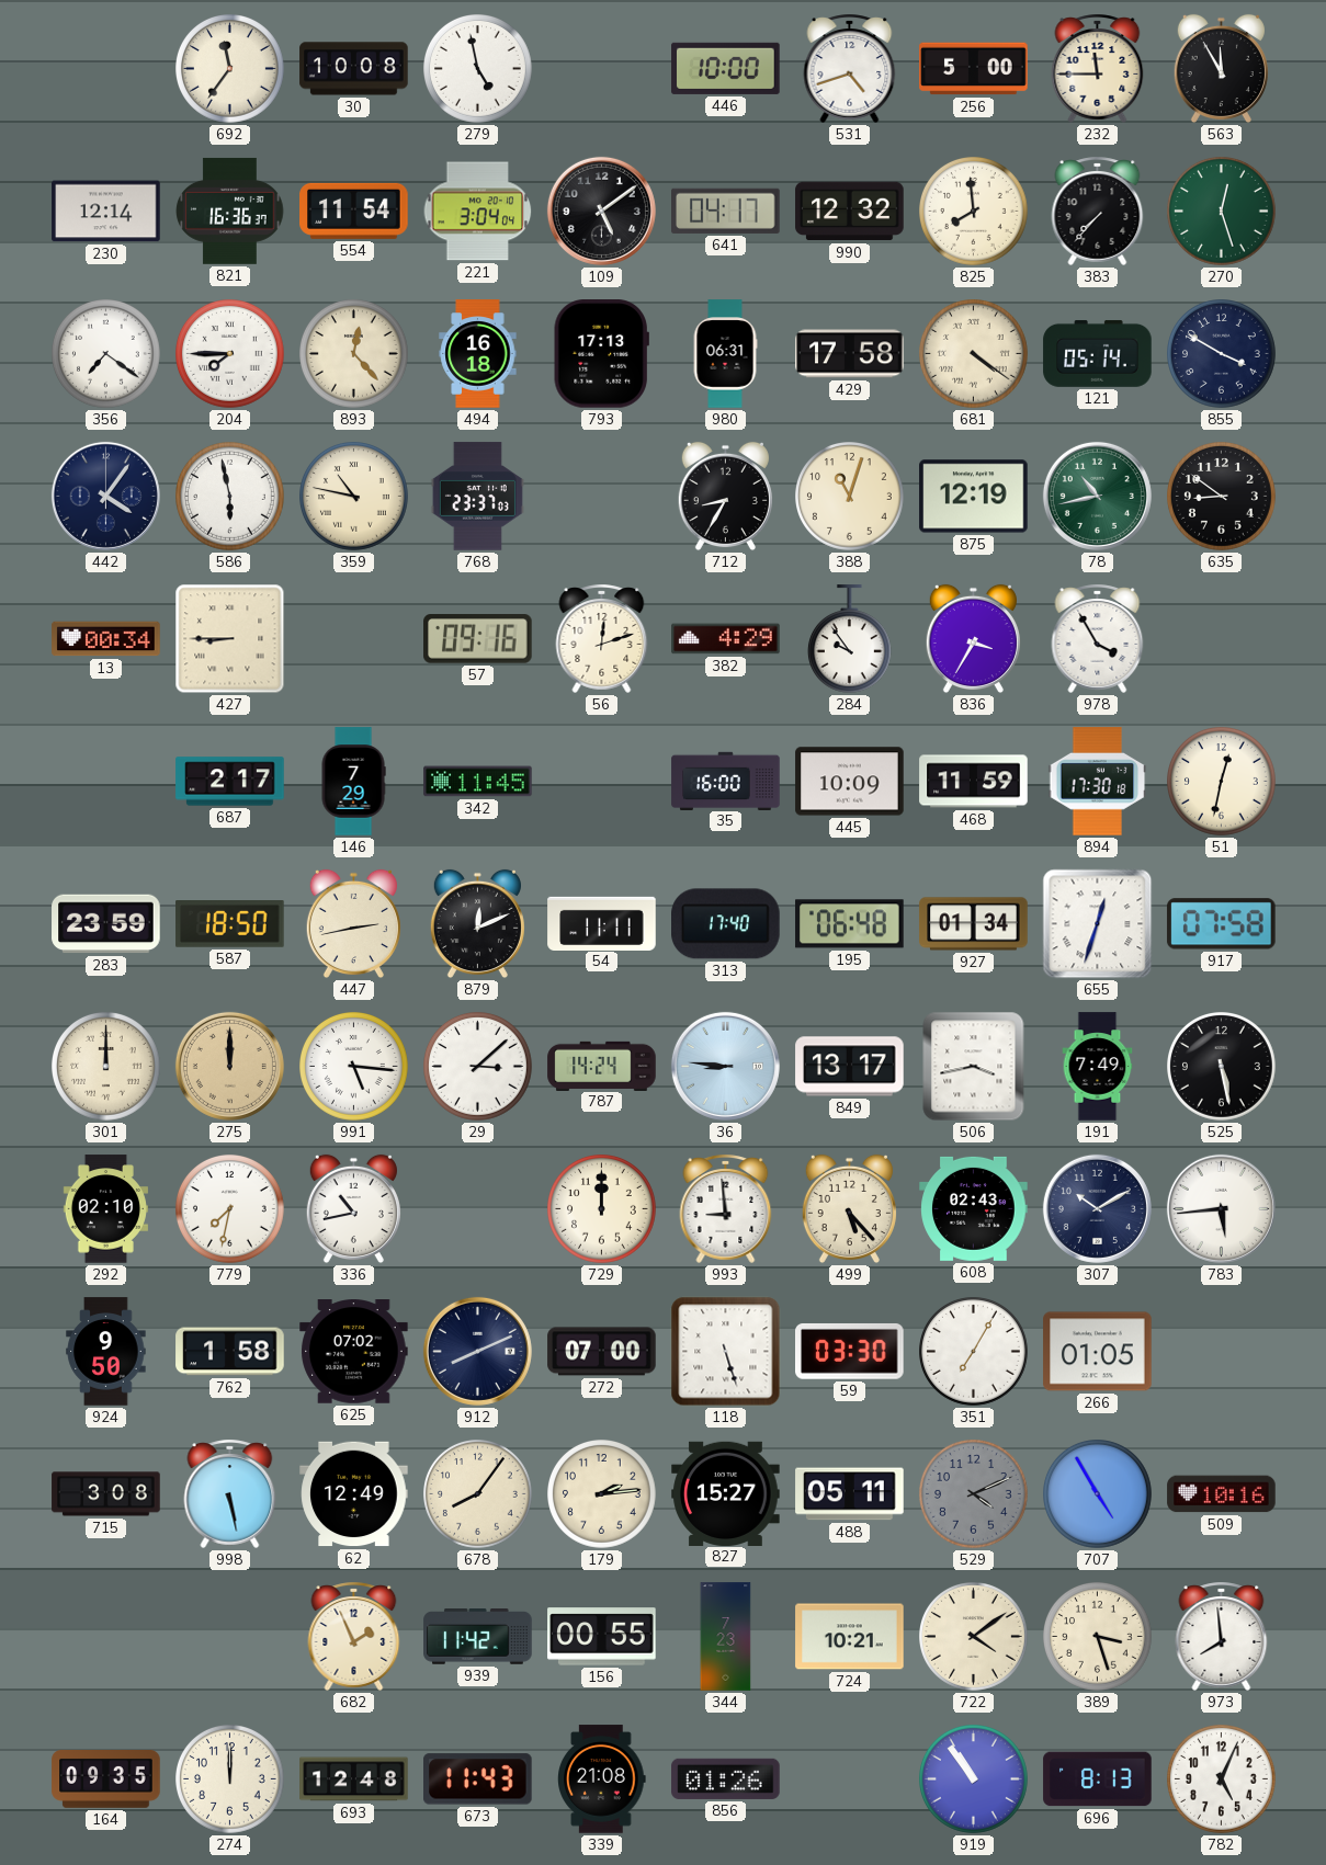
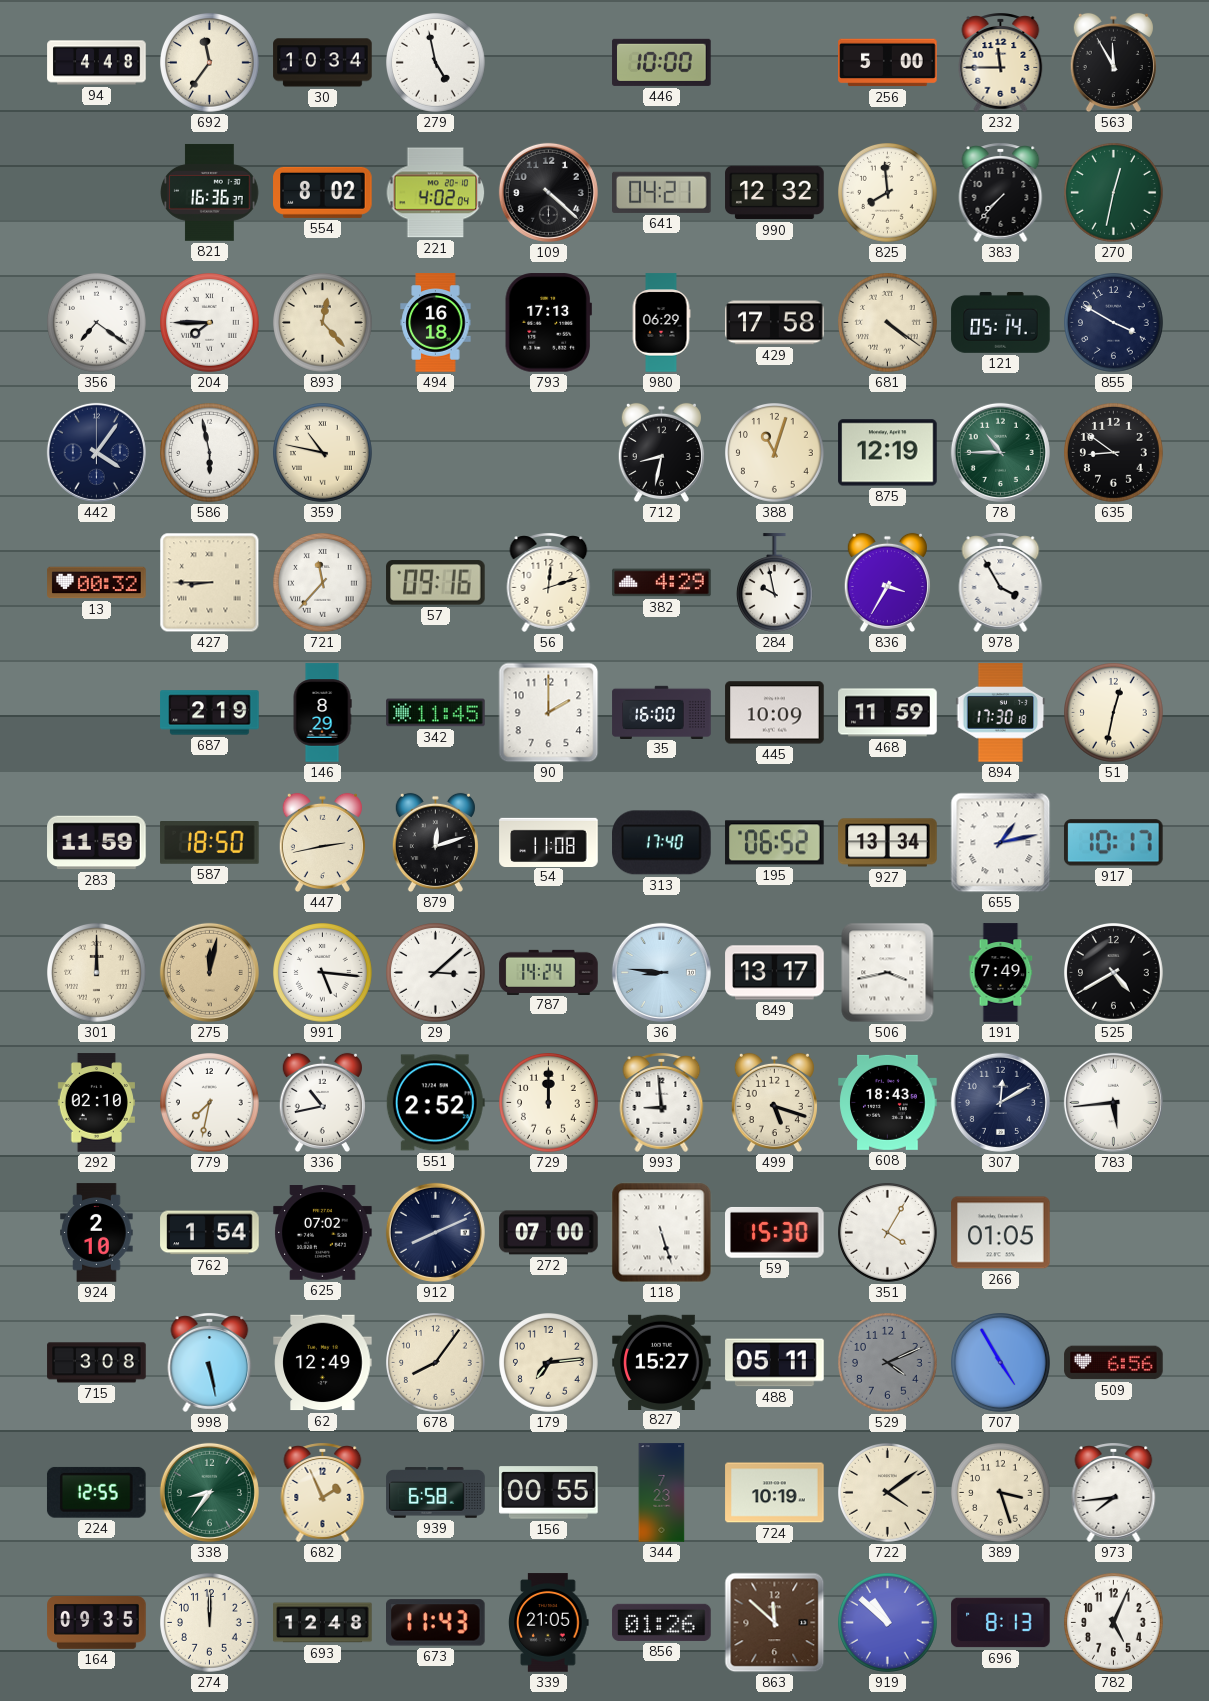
94: none -> 4:48 (97, 63)
30: 10:08 -> 10:34 (323, 63)
531: 4:42 -> none (850, 68)
230: 12:14 -> none (106, 212)
554: 11:54 -> 8:02 (323, 192)
221: 3:04 -> 4:02 (436, 193)
109: 5:09 -> 4:22 (548, 192)
641: 04:17 -> 04:21 (662, 192)
270: 12:27 -> 12:32 (1114, 193)
980: 06:31 -> 06:29 (661, 323)
768: 23:37 -> none (477, 497)
712: 8:35 -> 8:32 (661, 453)
78: 10:43 -> 10:45 (1000, 452)
13: 00:34 -> 00:32 (97, 583)
721: none -> 11:37 (323, 583)
284: 9:54 -> 9:58 (774, 583)
687: 2:17 -> 2:19 (210, 713)
146: 7:29 -> 8:29 (322, 713)
90: none -> 2:00 (549, 713)
283: 23:59 -> 11:59 (97, 843)
879: 12:11 -> 12:12 (435, 843)
54: 11:11 -> 11:08 (549, 842)
195: 06:48 -> 06:52 (775, 843)
927: 01:34 -> 13:34 (888, 843)
655: 12:33 -> 1:13 (1001, 843)
917: 07:58 -> 10:17 (1114, 843)
275: 12:00 -> 12:02 (209, 972)
525: 5:28 -> 4:40 (1114, 973)
551: none -> 2:52 (435, 1103)
499: 5:23 -> 5:18 (774, 1103)
608: 02:43 -> 18:43 (888, 1102)
307: 10:10 -> 12:10 (1000, 1102)
924: 9:50 -> 2:10 (97, 1233)
762: 1:58 -> 1:54 (210, 1233)
59: 03:30 -> 15:30 (775, 1232)
351: 7:05 -> 4:05 (888, 1233)
179: 2:14 -> 7:14 (549, 1363)
509: 10:16 -> 6:56 (1114, 1363)
224: none -> 12:55 (96, 1492)
338: none -> 8:36 (209, 1492)
939: 11:42 -> 6:58 (436, 1493)
724: 10:21 -> 10:19 (775, 1493)
973: 7:59 -> 7:44 (1114, 1492)
339: 21:08 -> 21:05 (549, 1623)
863: none -> 11:52 (775, 1623)
919: 10:54 -> 10:52 (888, 1623)
